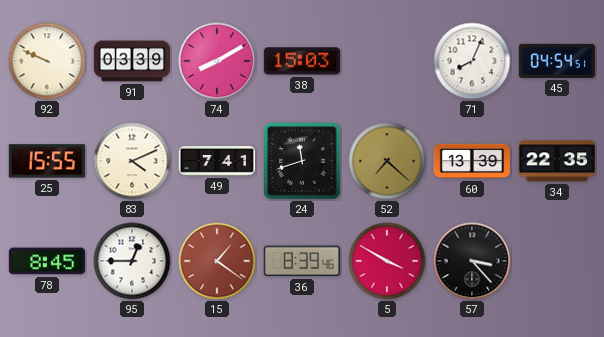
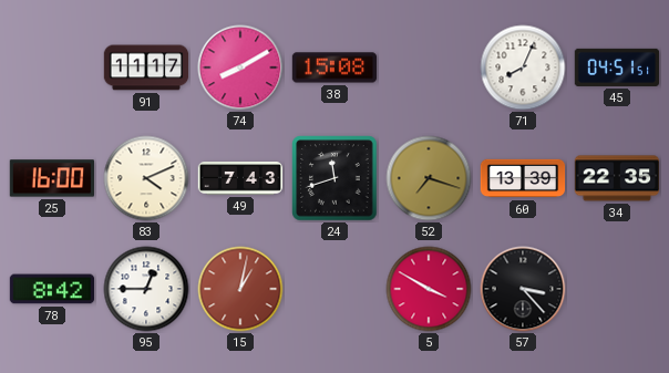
92: 9:49 -> none (47, 61)
91: 03:39 -> 11:17 (146, 68)
38: 15:03 -> 15:08 (334, 68)
45: 04:54 -> 04:51 (617, 68)
25: 15:55 -> 16:00 (51, 178)
49: 7:41 -> 7:43 (240, 179)
52: 7:22 -> 7:18 (429, 178)
78: 8:45 -> 8:42 (52, 289)
15: 1:21 -> 1:02 (240, 289)
36: 8:39 -> none (302, 261)
